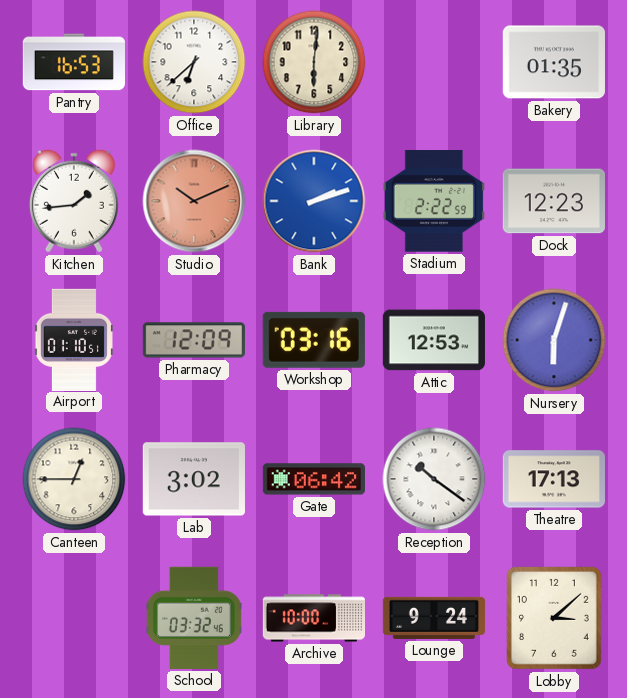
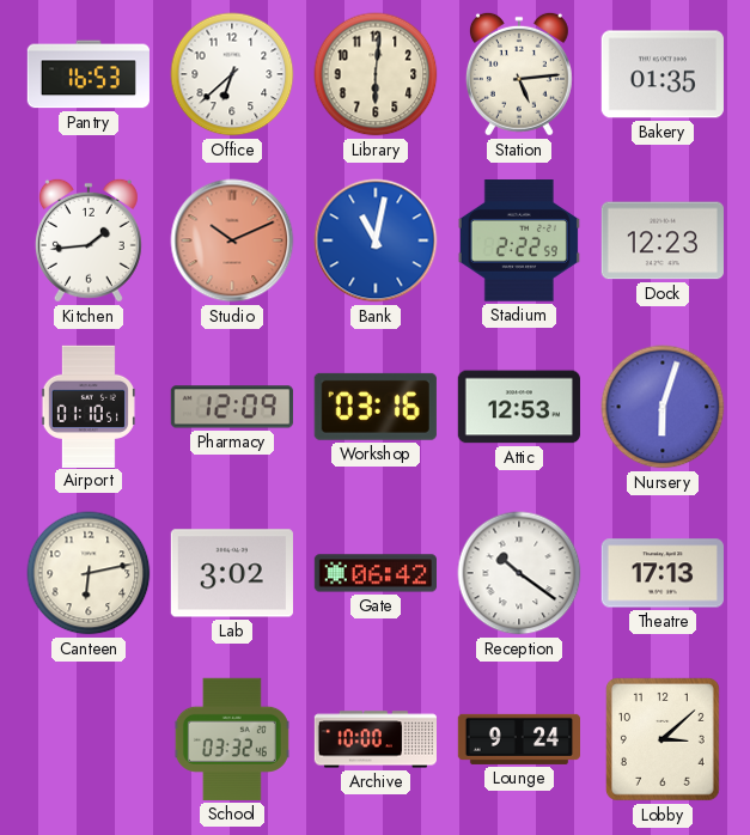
Station: none -> 5:14 (519, 74)
Bank: 2:12 -> 11:02 (376, 240)
Canteen: 12:45 -> 6:13 (89, 573)
